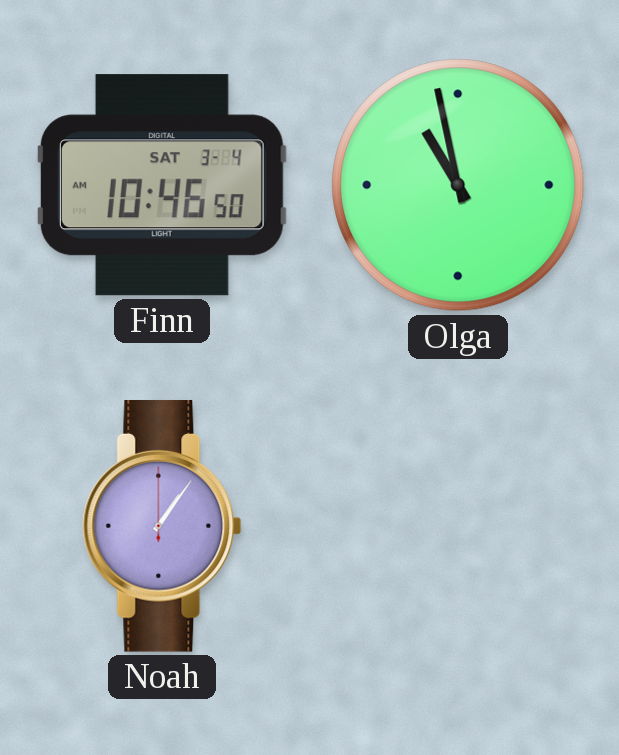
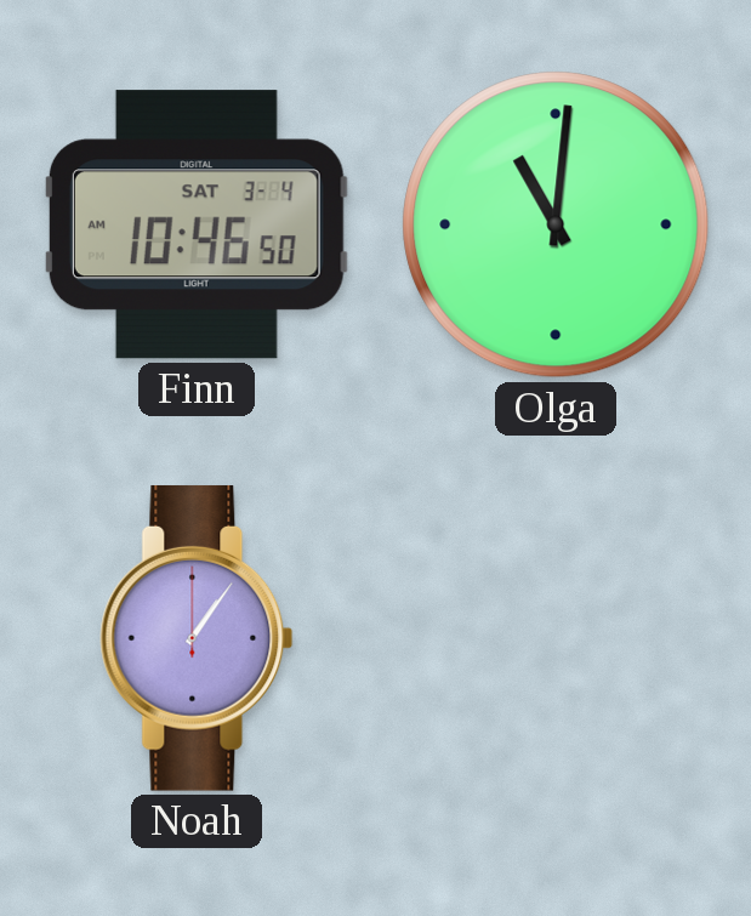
Olga: 10:58 -> 11:01 (556, 224)
